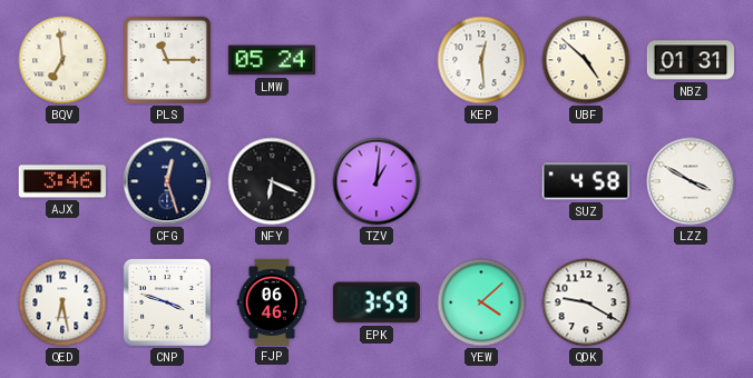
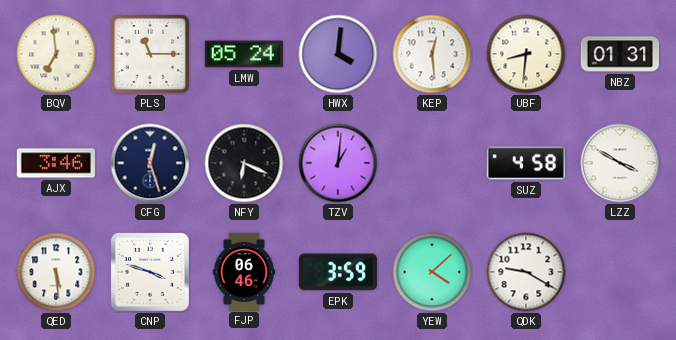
HWX: none -> 4:01 (338, 54)
UBF: 4:52 -> 8:31 (526, 54)
QED: 6:28 -> 5:29 (56, 272)
